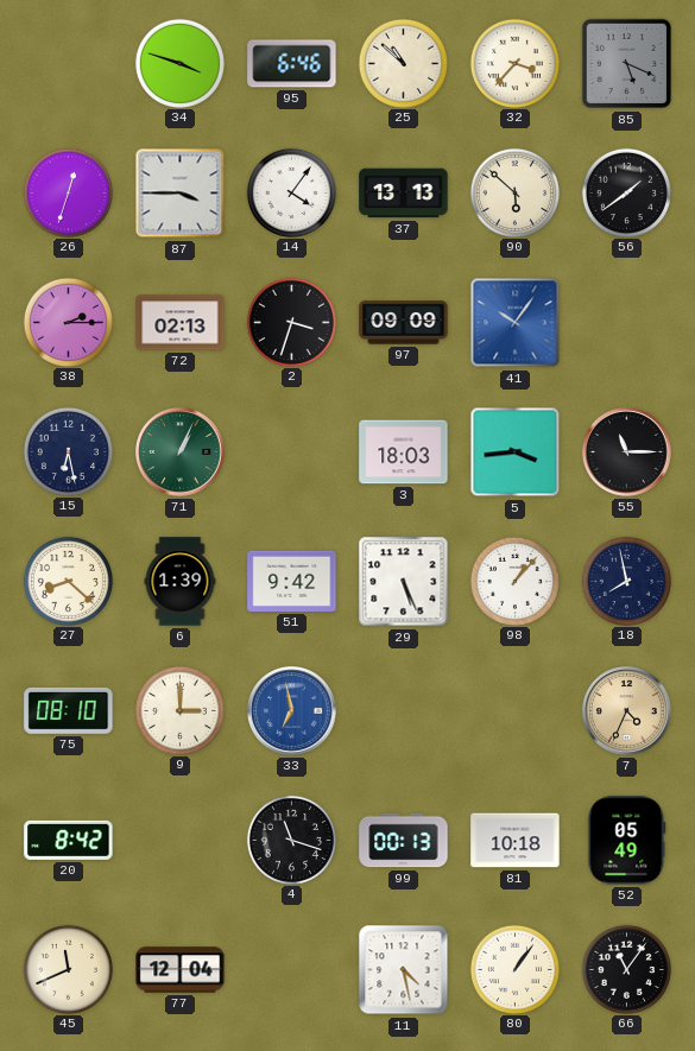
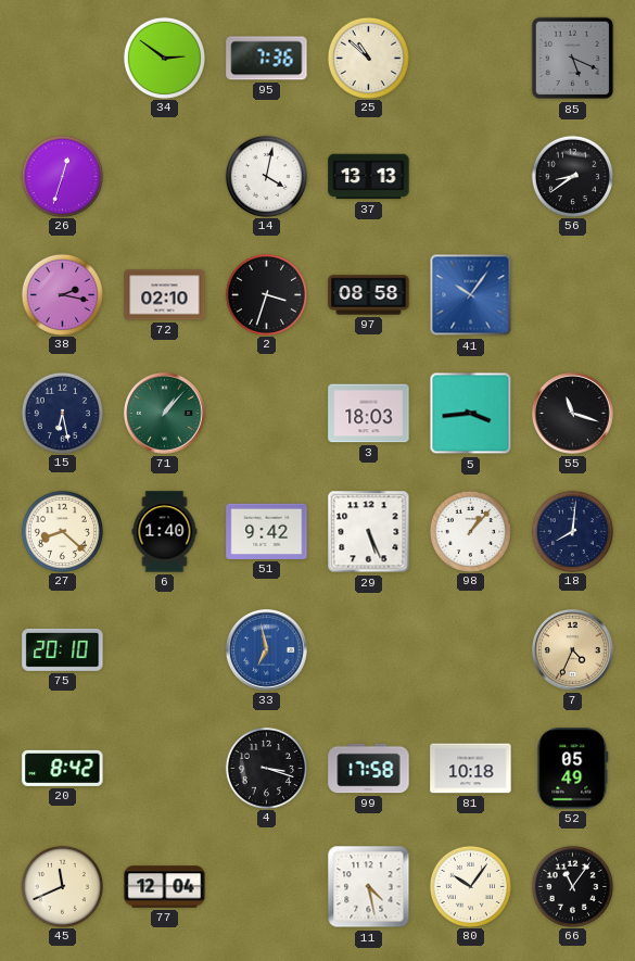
34: 3:48 -> 2:51 (164, 58)
95: 6:46 -> 7:36 (267, 59)
32: 3:37 -> none (514, 63)
87: 3:45 -> none (181, 194)
14: 4:06 -> 4:02 (266, 176)
90: 5:52 -> none (514, 192)
56: 1:39 -> 8:39 (572, 176)
38: 2:15 -> 2:17 (62, 294)
72: 02:13 -> 02:10 (165, 295)
97: 09:09 -> 08:58 (369, 295)
71: 1:04 -> 1:07 (165, 414)
55: 11:15 -> 11:18 (573, 414)
6: 1:39 -> 1:40 (165, 532)
18: 7:58 -> 8:01 (572, 531)
75: 08:10 -> 20:10 (63, 649)
9: 3:00 -> none (179, 710)
4: 11:18 -> 3:18 (266, 768)
99: 00:13 -> 17:58 (369, 769)
80: 1:06 -> 10:06 (470, 886)
